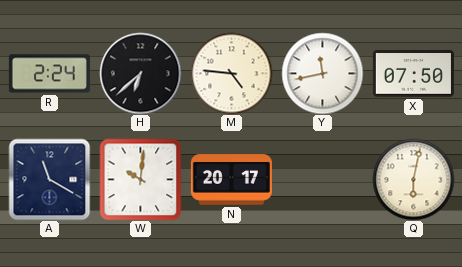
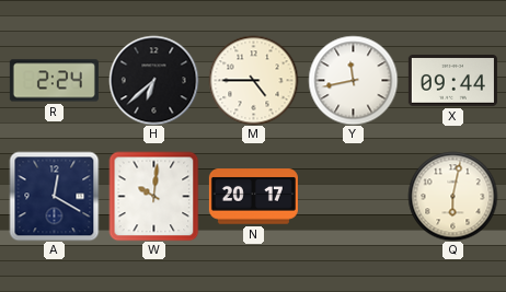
M: 4:46 -> 4:45 (253, 80)
X: 07:50 -> 09:44 (452, 81)
A: 11:20 -> 12:20 (54, 196)
